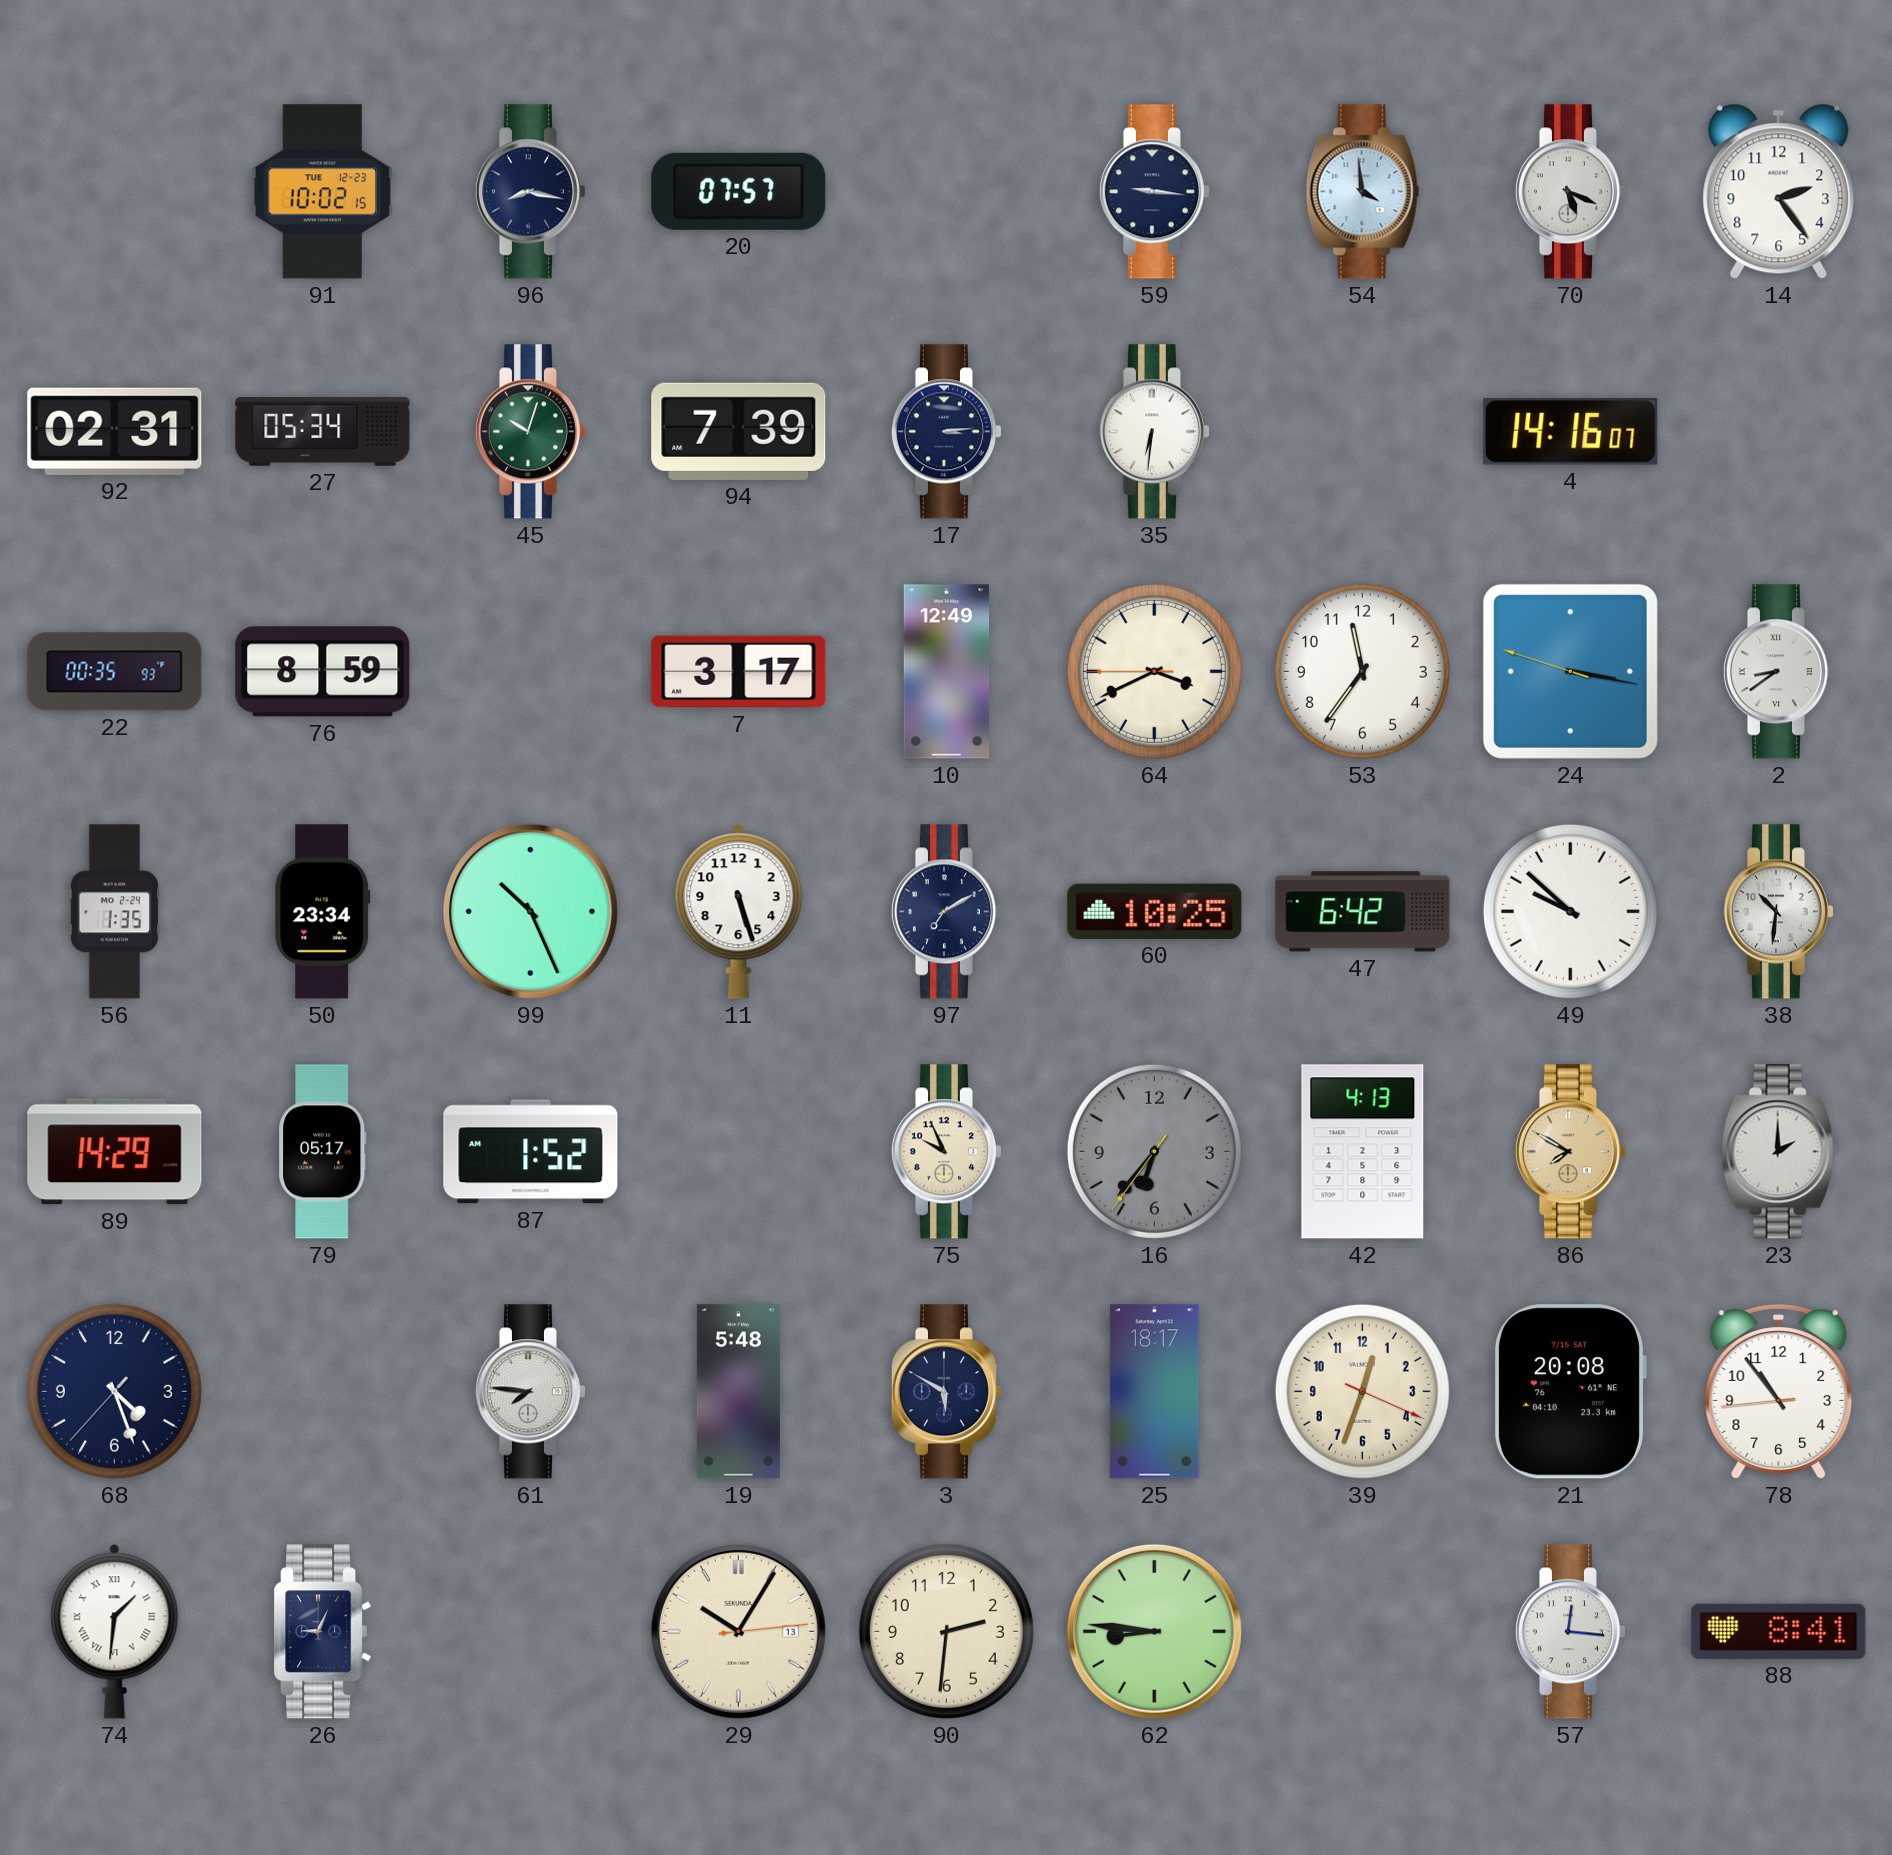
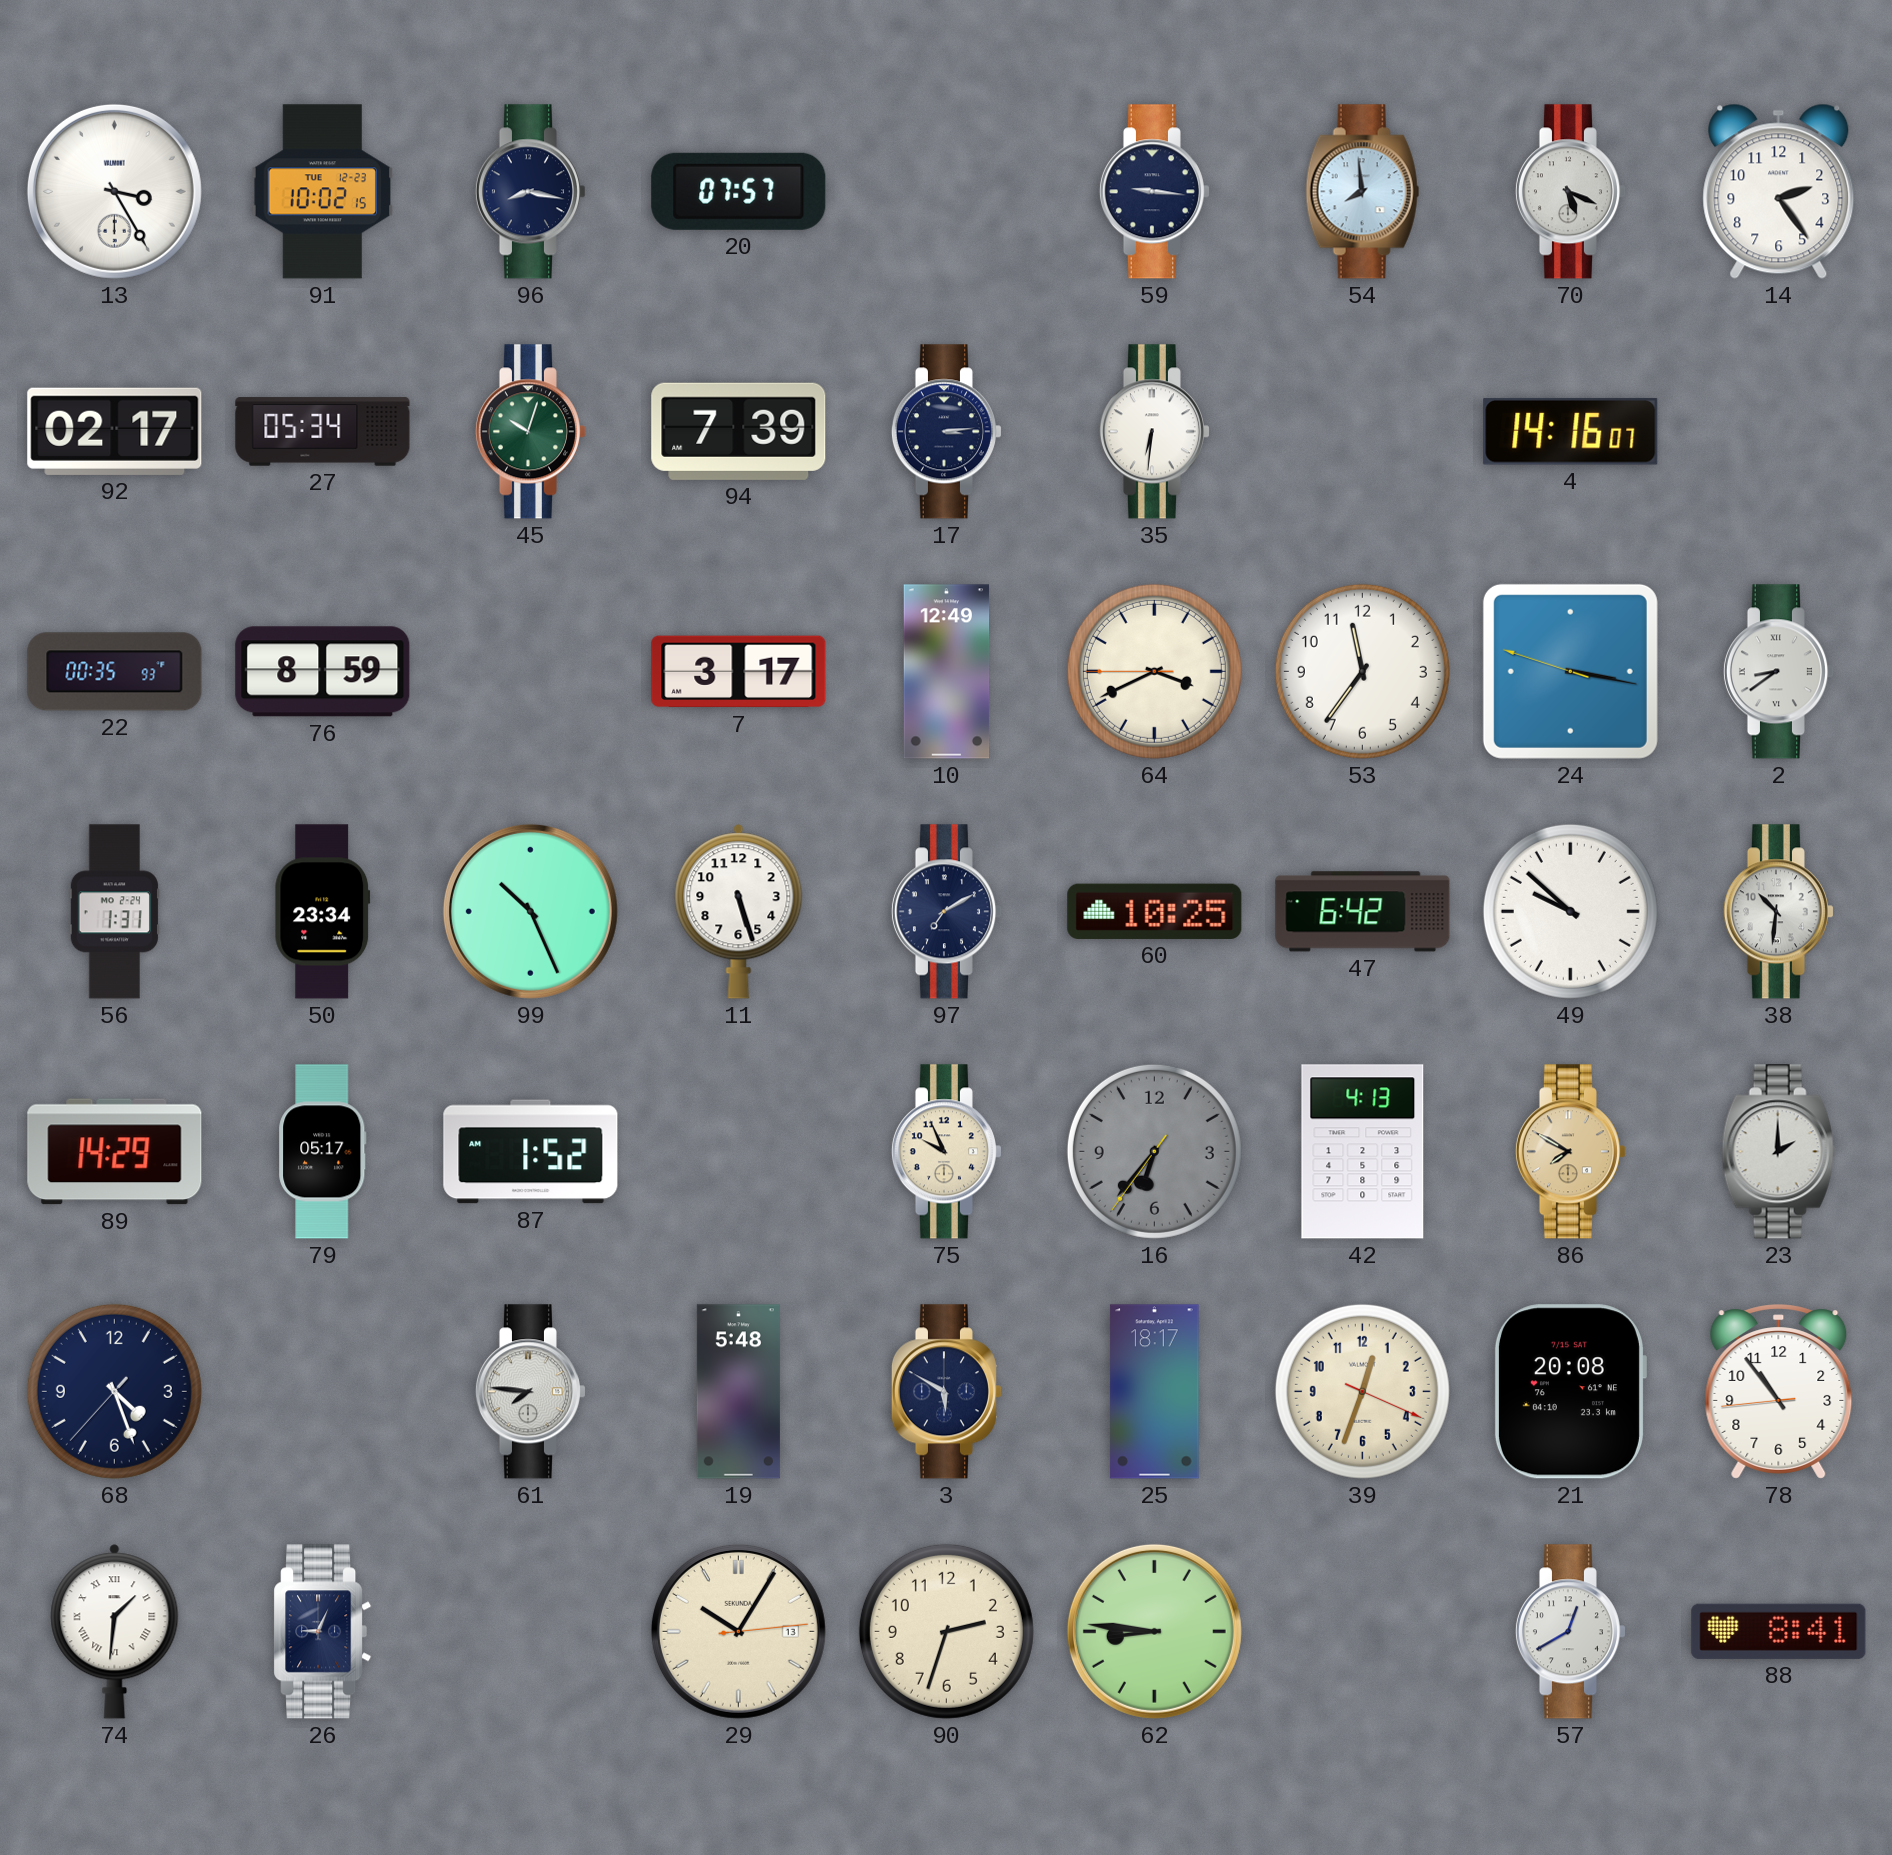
13: none -> 3:25 (114, 191)
54: 3:59 -> 7:59 (1363, 192)
92: 02:31 -> 02:17 (115, 431)
56: 1:35 -> 1:31 (114, 912)
90: 2:31 -> 2:33 (946, 1631)
57: 12:16 -> 12:40 (1570, 1632)
